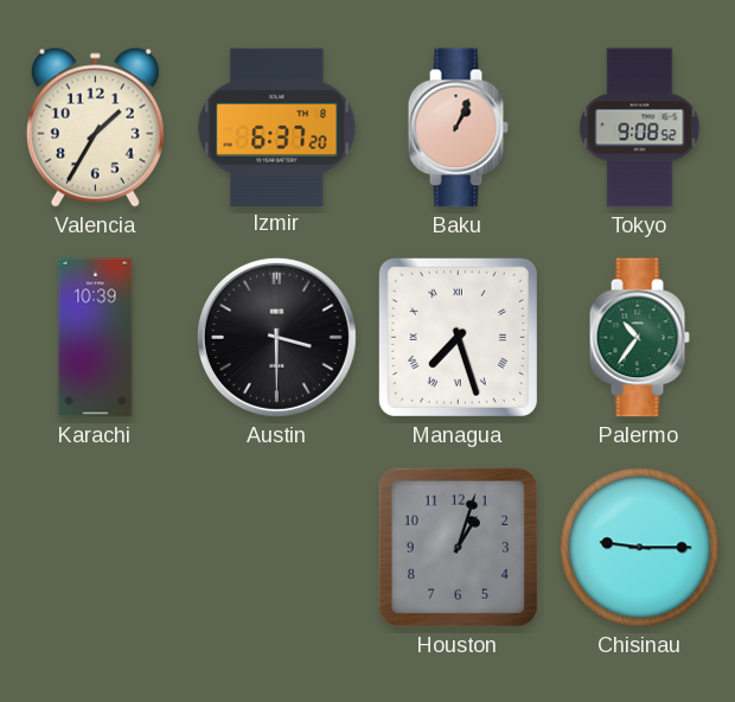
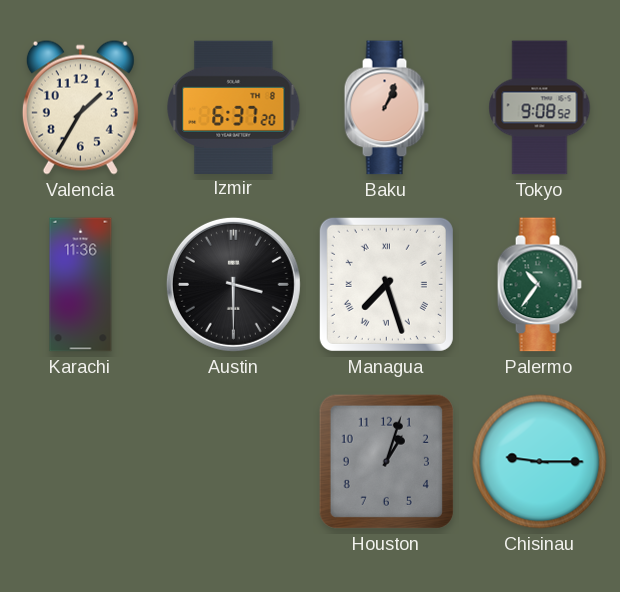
Karachi: 10:39 -> 11:36 (81, 285)
